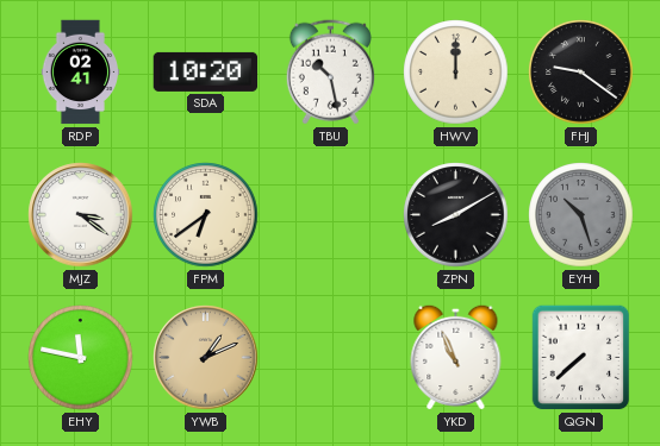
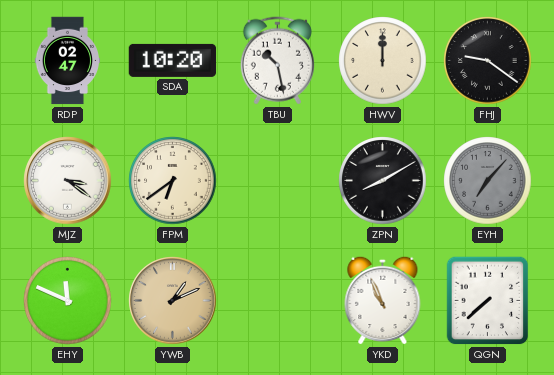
RDP: 02:41 -> 02:47 (67, 61)
EYH: 10:27 -> 7:07 (488, 181)
EHY: 11:47 -> 11:49 (68, 301)
